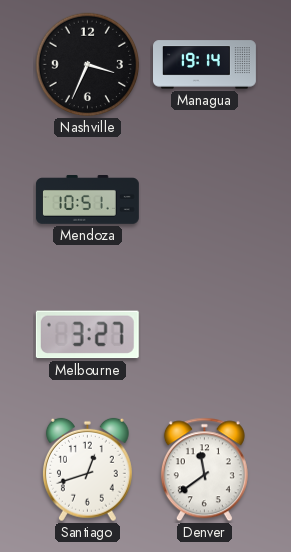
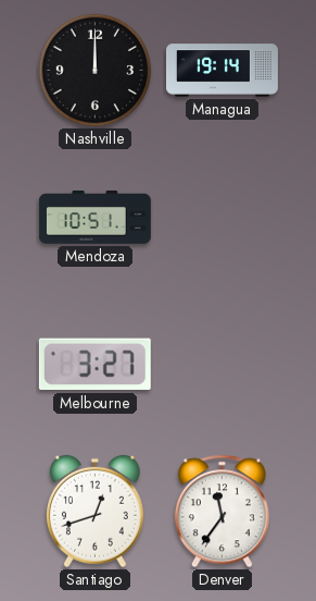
Nashville: 3:34 -> 12:00 (96, 71)
Denver: 11:39 -> 11:36 (222, 512)
